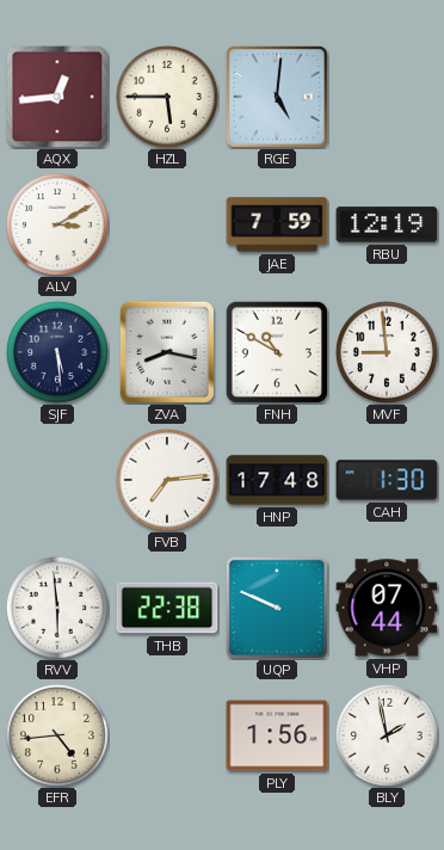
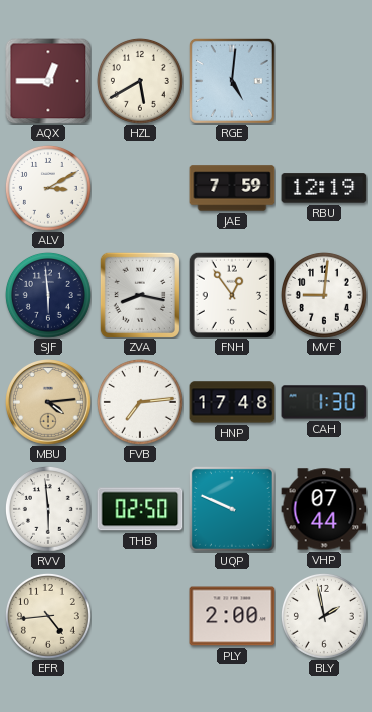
AQX: 12:44 -> 12:45 (48, 81)
HZL: 5:45 -> 5:40 (140, 81)
SJF: 5:29 -> 5:59 (48, 295)
FNH: 10:50 -> 12:54 (232, 295)
MVF: 8:59 -> 9:01 (324, 295)
MBU: none -> 4:14 (49, 403)
THB: 22:38 -> 02:50 (140, 509)
PLY: 1:56 -> 2:00 (232, 616)
